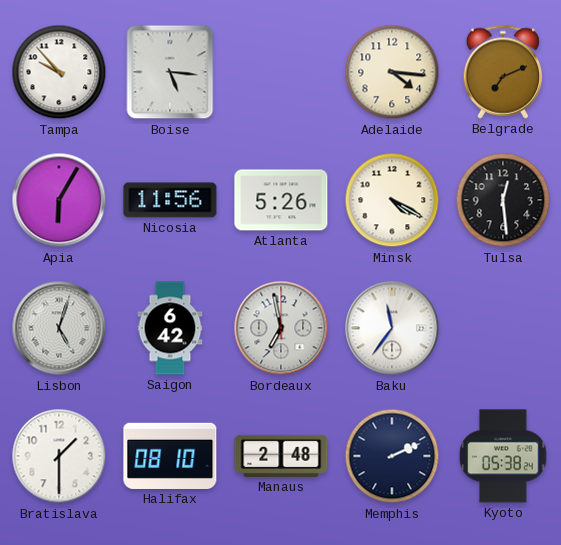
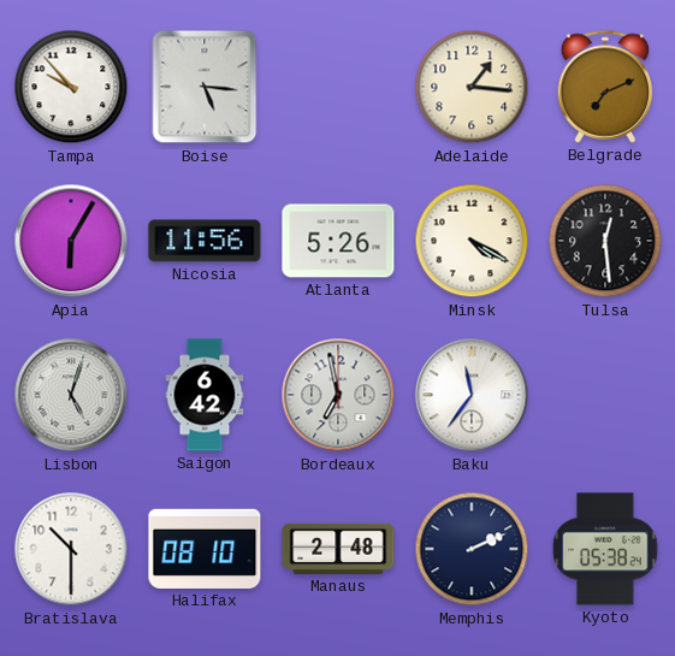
Adelaide: 4:16 -> 1:16 (472, 87)
Bratislava: 1:30 -> 10:30 (71, 549)
